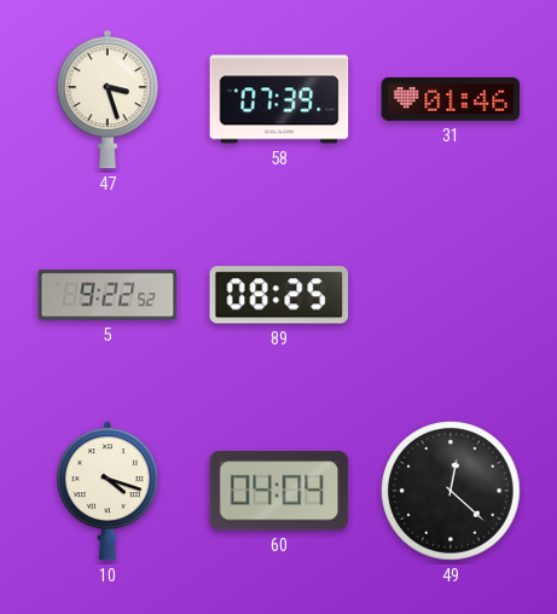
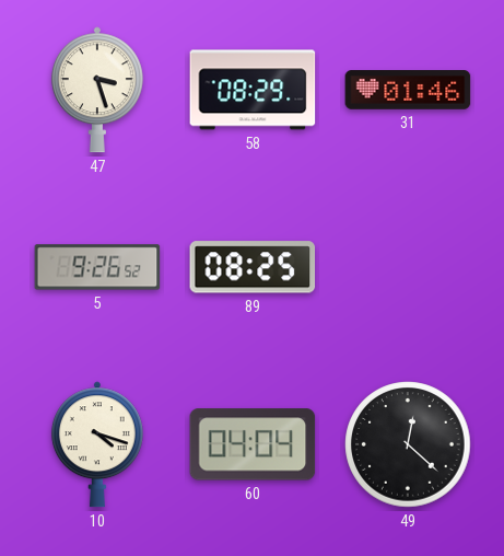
58: 07:39 -> 08:29 (253, 90)
5: 9:22 -> 9:26 (97, 267)
